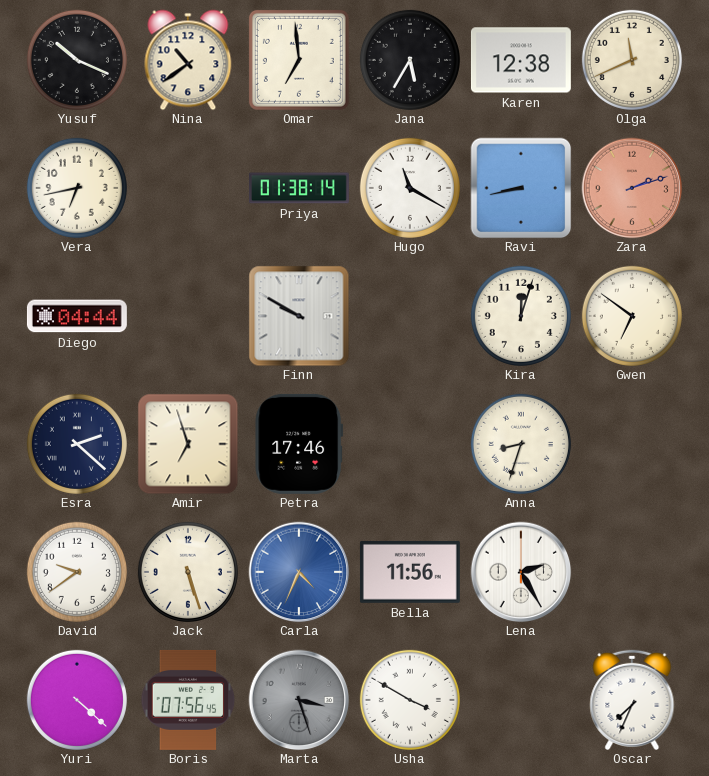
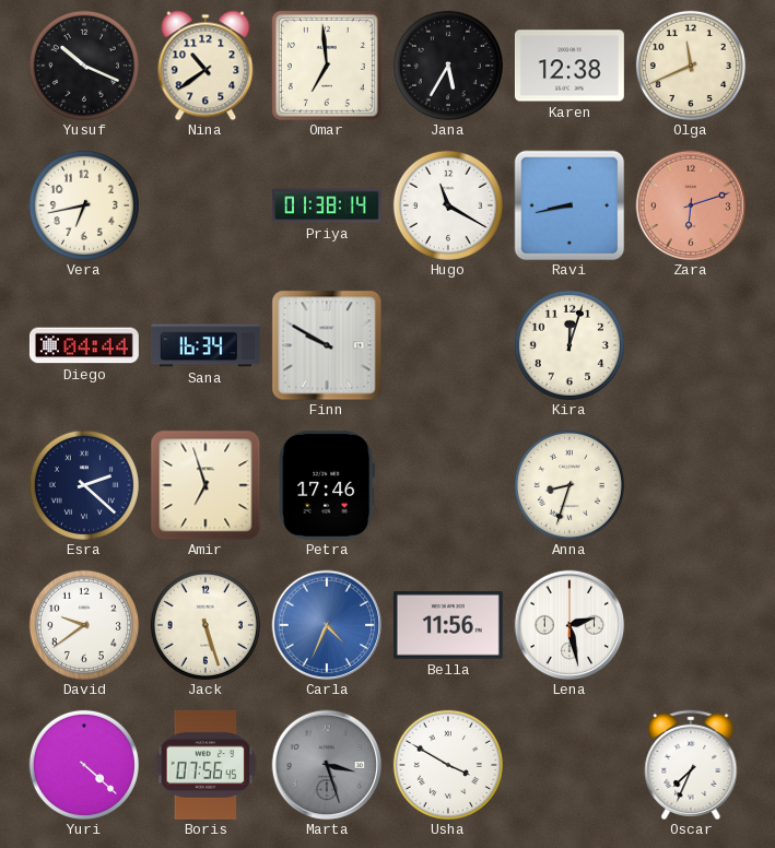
Zara: 2:12 -> 6:12 (691, 205)
Sana: none -> 16:34 (206, 345)
Gwen: 6:51 -> none (632, 316)
Lena: 2:25 -> 2:28 (569, 625)
